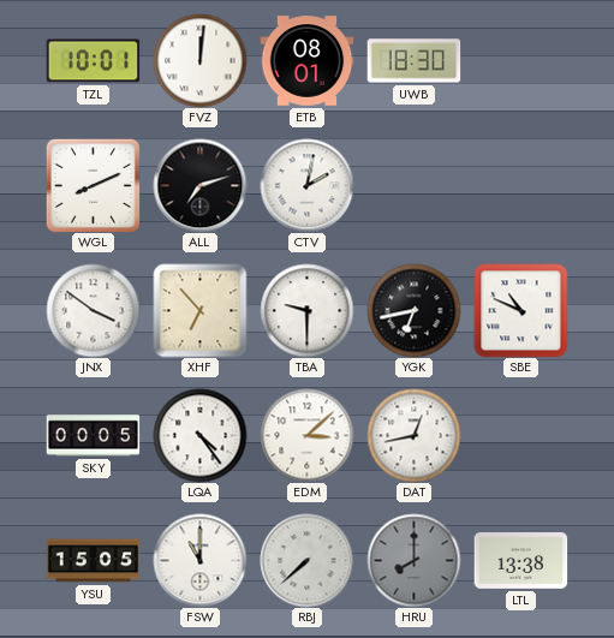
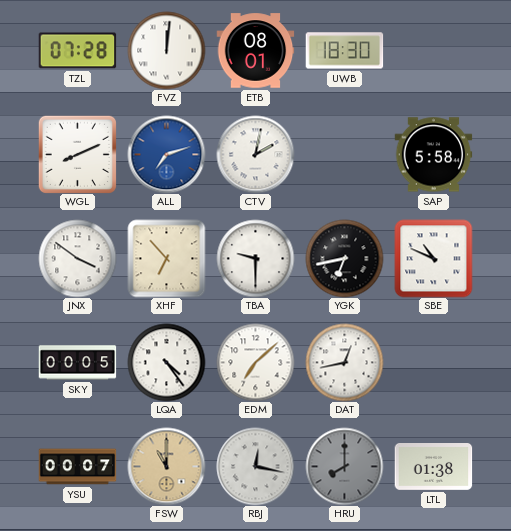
TZL: 10:01 -> 07:28 (77, 51)
ALL dial: black -> blue (166, 154)
SAP: none -> 5:58 (433, 155)
EDM: 3:08 -> 7:08 (255, 362)
YSU: 15:05 -> 00:07 (77, 467)
FSW dial: white -> champagne (166, 466)
RBJ: 7:38 -> 12:17 (255, 466)
LTL: 13:38 -> 01:38 (433, 467)
